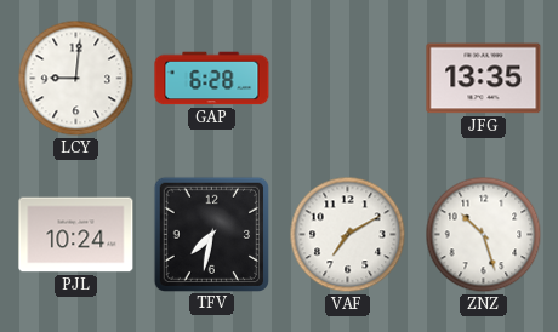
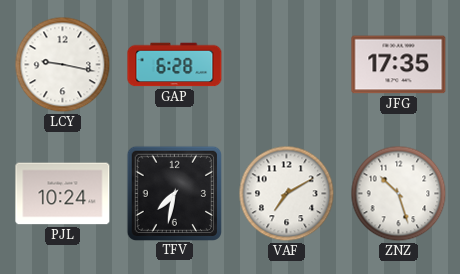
LCY: 9:01 -> 9:17 (63, 65)
JFG: 13:35 -> 17:35 (399, 65)
